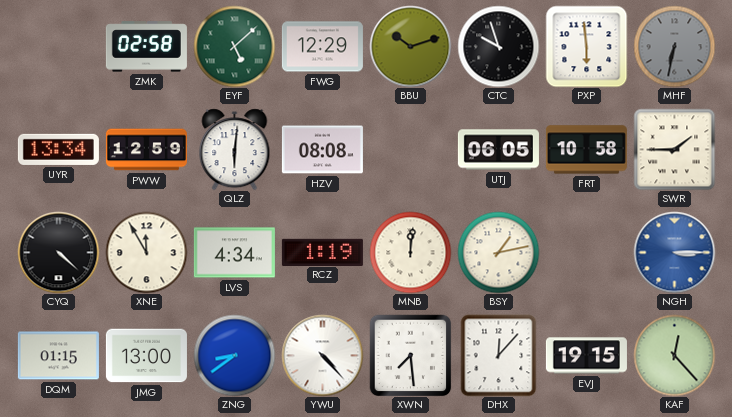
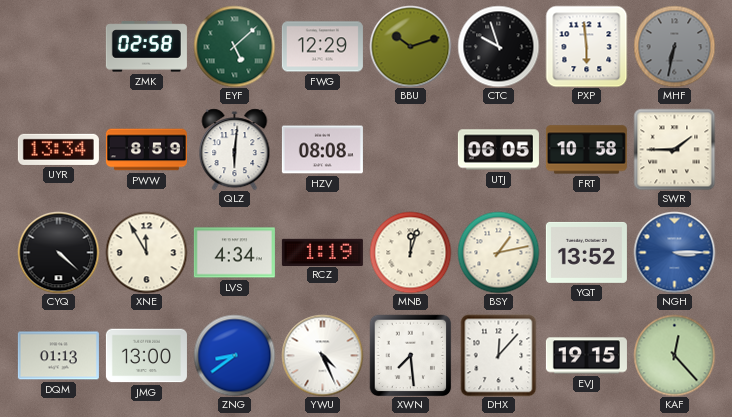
PWW: 12:59 -> 8:59 (146, 150)
MNB: 12:01 -> 12:03 (410, 252)
YQT: none -> 13:52 (586, 252)
DQM: 01:15 -> 01:13 (58, 356)
YWU: 4:23 -> 4:26 (322, 355)
